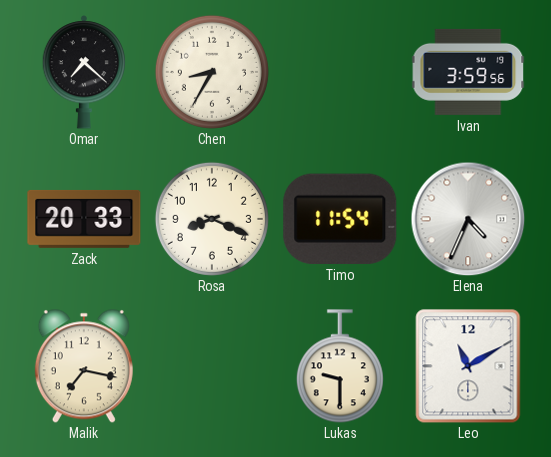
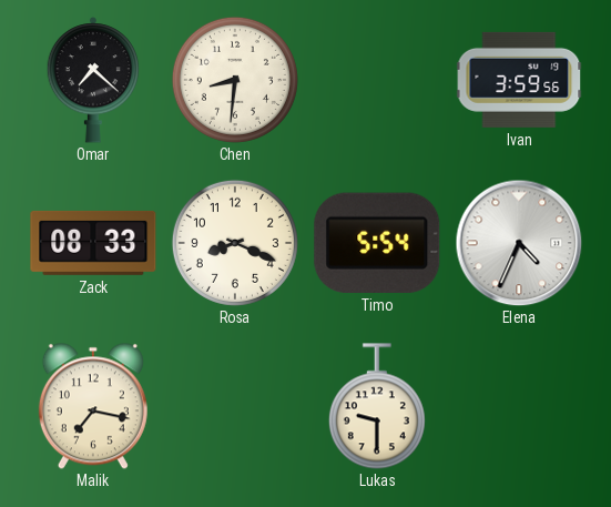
Chen: 8:35 -> 8:31 (235, 80)
Zack: 20:33 -> 08:33 (93, 243)
Timo: 11:54 -> 5:54 (377, 243)
Leo: 11:10 -> none (468, 366)
